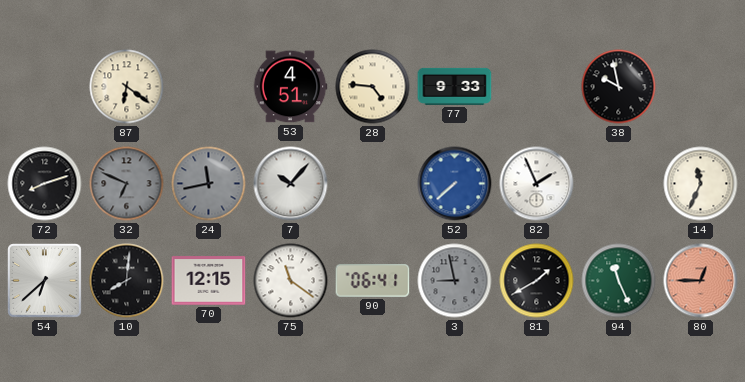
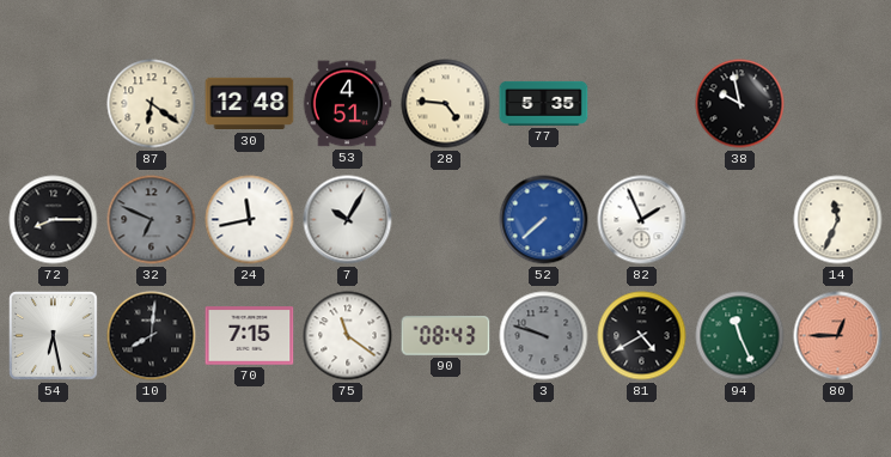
30: none -> 12:48 (250, 104)
77: 9:33 -> 5:35 (544, 103)
72: 8:12 -> 8:15 (54, 220)
24 dial: grey -> white (250, 220)
7: 10:07 -> 10:05 (348, 220)
54: 6:38 -> 6:28 (54, 336)
70: 12:15 -> 7:15 (250, 336)
90: 06:41 -> 08:43 (446, 336)
3: 8:58 -> 9:48 (544, 336)
81: 1:40 -> 4:40 (642, 336)
